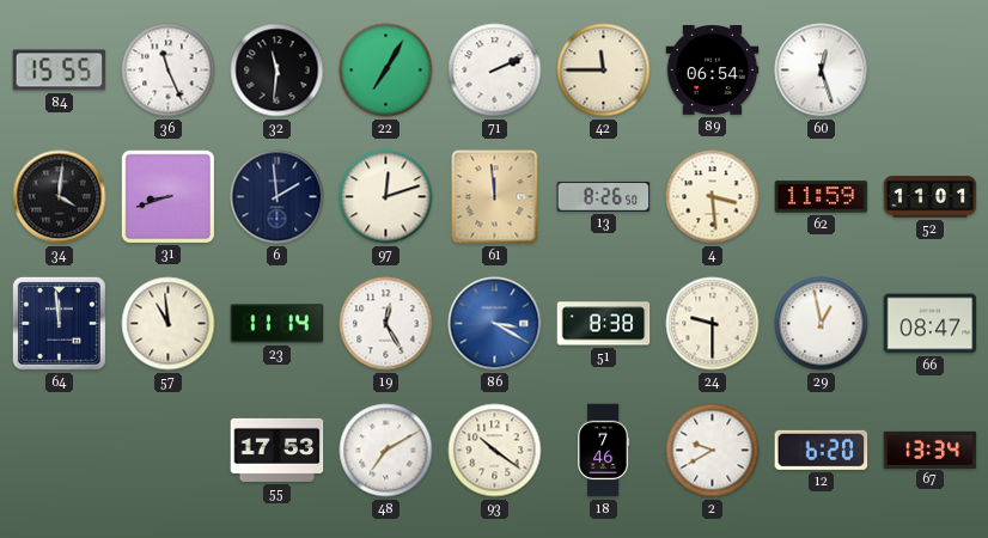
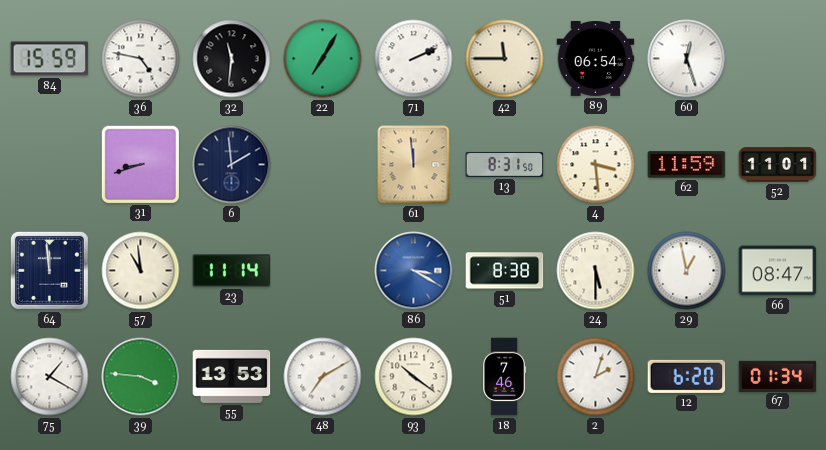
84: 15:55 -> 15:59 (50, 59)
36: 11:26 -> 4:47 (141, 59)
34: 4:01 -> none (60, 197)
97: 12:12 -> none (386, 197)
13: 8:26 -> 8:31 (505, 164)
19: 12:25 -> none (386, 324)
24: 9:30 -> 5:30 (596, 271)
75: none -> 1:20 (50, 377)
39: none -> 3:46 (141, 377)
55: 17:53 -> 13:53 (232, 376)
2: 9:40 -> 2:03 (596, 377)
67: 13:34 -> 01:34 (778, 376)
